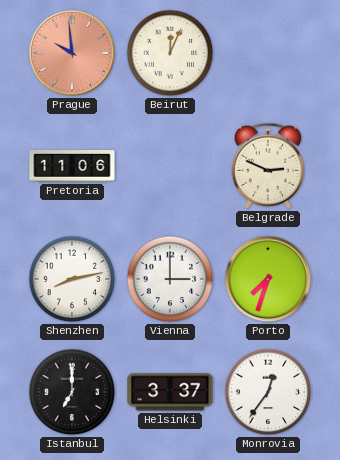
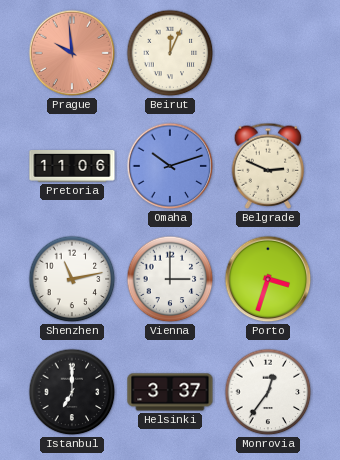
Omaha: none -> 10:12 (170, 166)
Shenzhen: 8:13 -> 11:13 (72, 279)
Porto: 7:33 -> 3:33 (268, 279)
